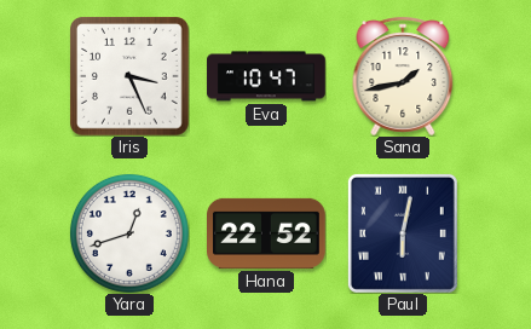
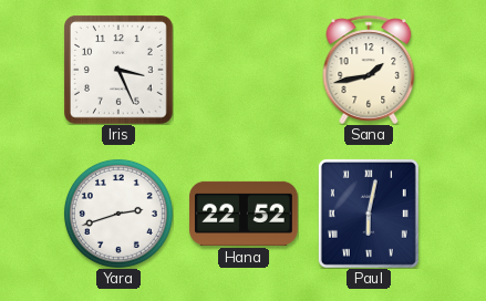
Eva: 10:47 -> none (266, 76)
Yara: 12:42 -> 2:42 (118, 214)
